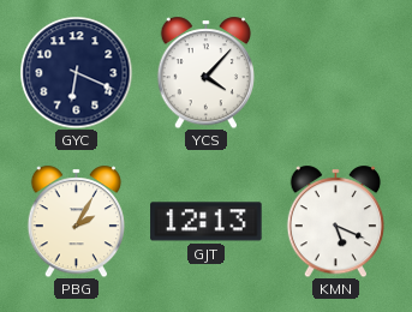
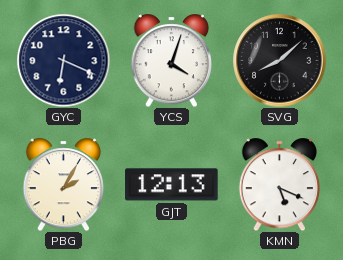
YCS: 4:07 -> 4:03 (171, 60)
SVG: none -> 8:08 (279, 60)
